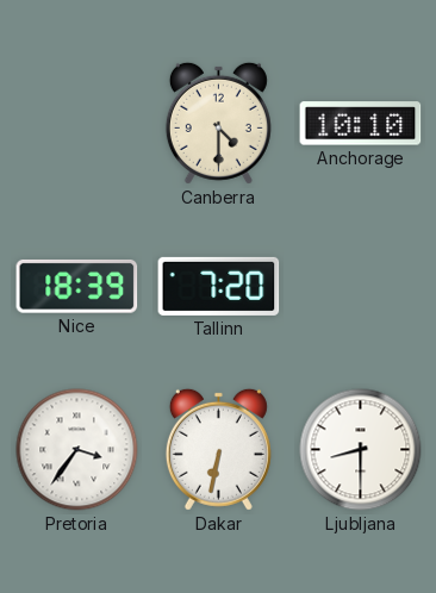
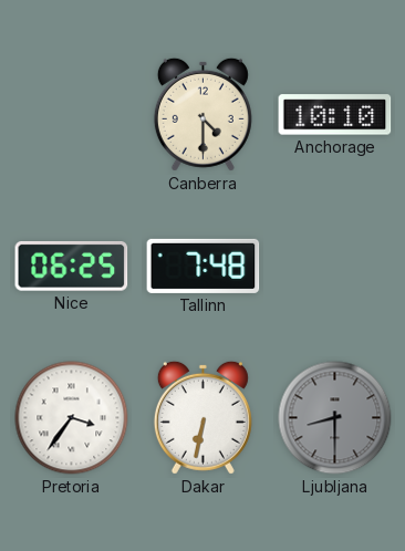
Nice: 18:39 -> 06:25 (72, 267)
Tallinn: 7:20 -> 7:48 (204, 266)
Ljubljana dial: white -> grey (335, 418)
